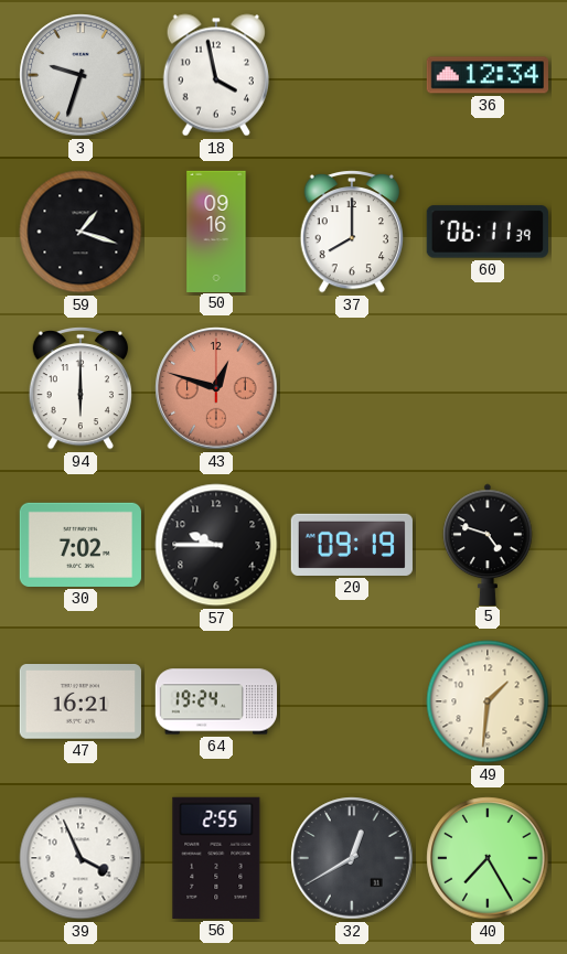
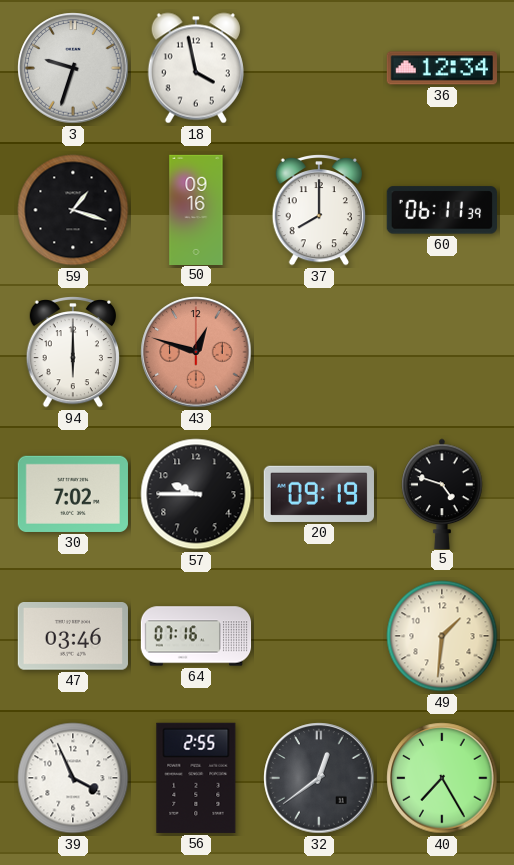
47: 16:21 -> 03:46 (73, 637)
64: 19:24 -> 07:16 (196, 636)
32: 12:40 -> 12:39 (319, 778)
